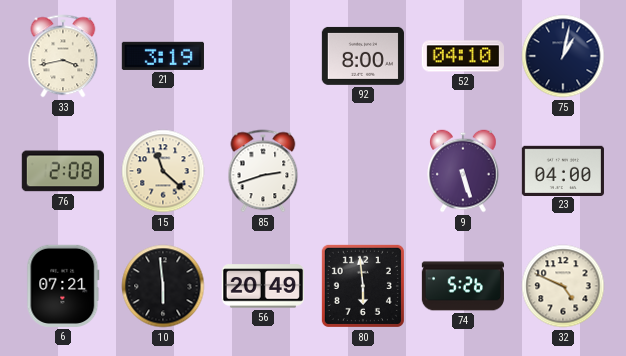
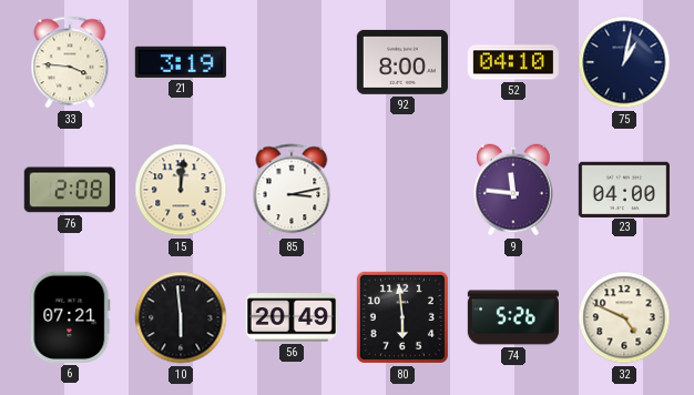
33: 3:43 -> 3:46 (70, 62)
15: 11:22 -> 12:01 (181, 190)
85: 2:42 -> 3:13 (292, 190)
9: 5:27 -> 11:46 (513, 190)
